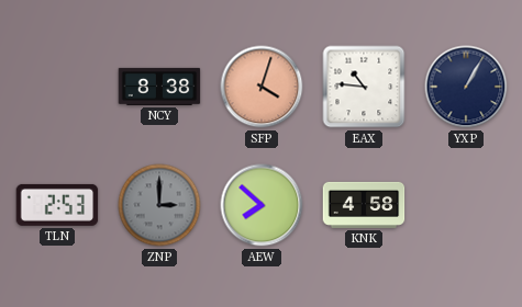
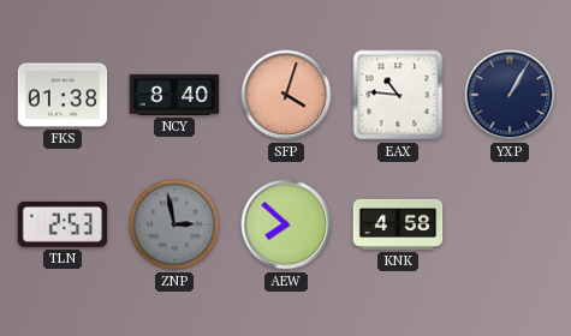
FKS: none -> 01:38 (63, 95)
NCY: 8:38 -> 8:40 (174, 95)
ZNP: 3:00 -> 2:58 (174, 224)
